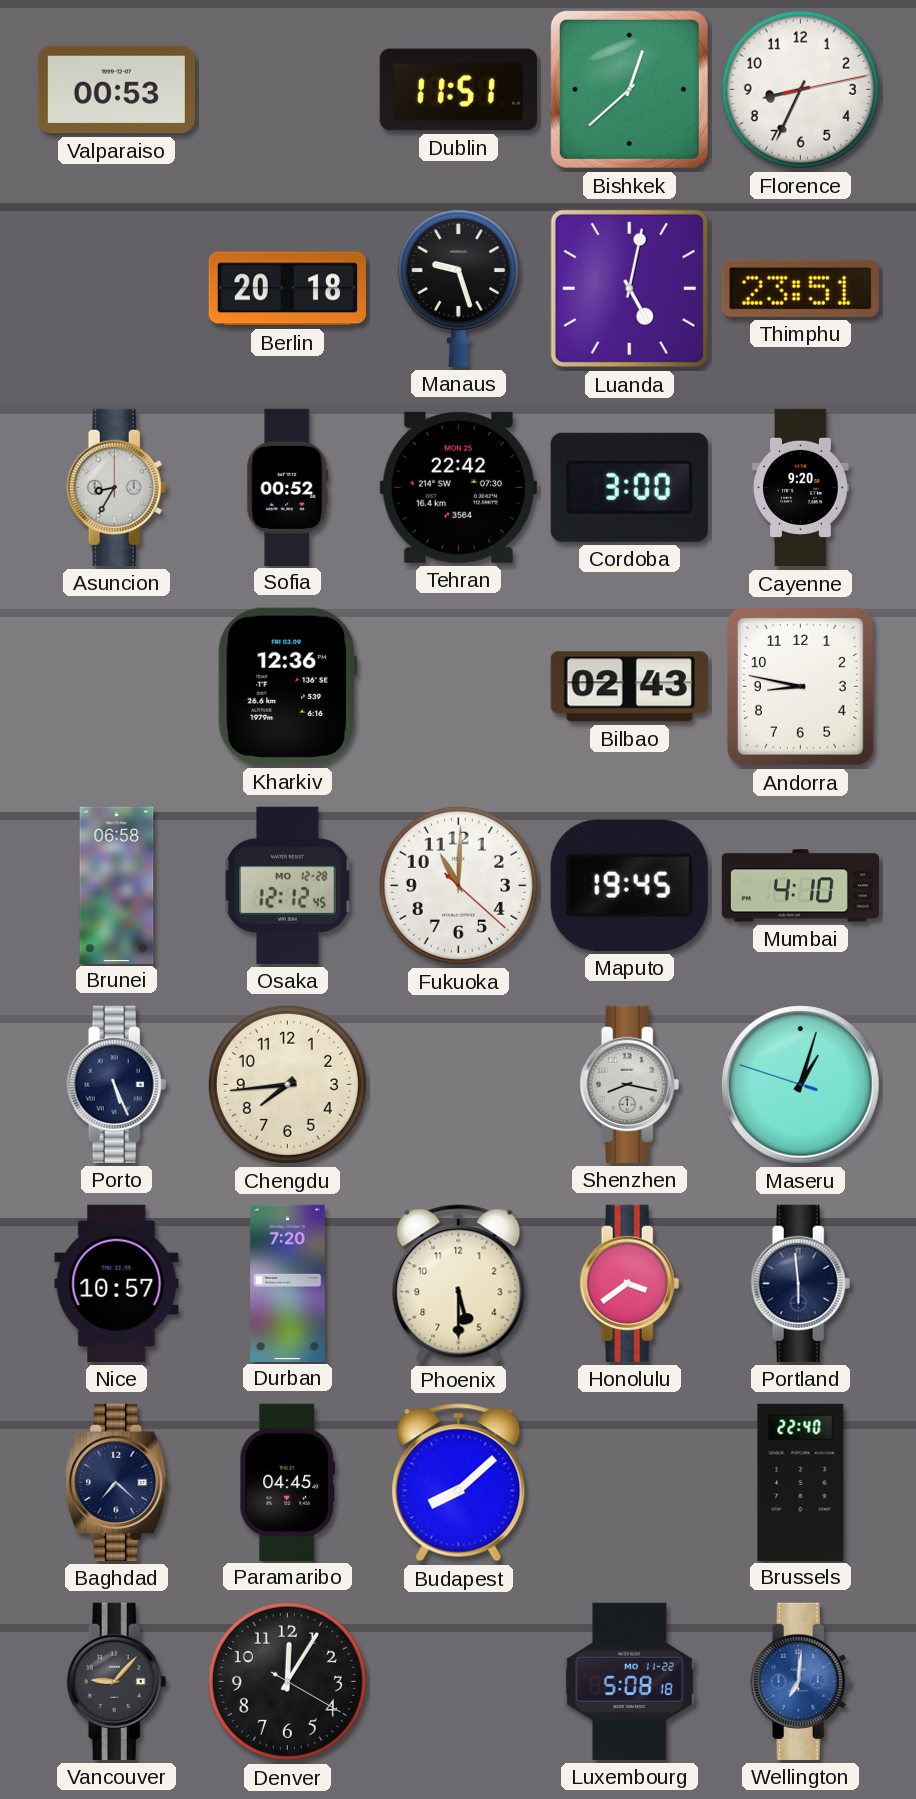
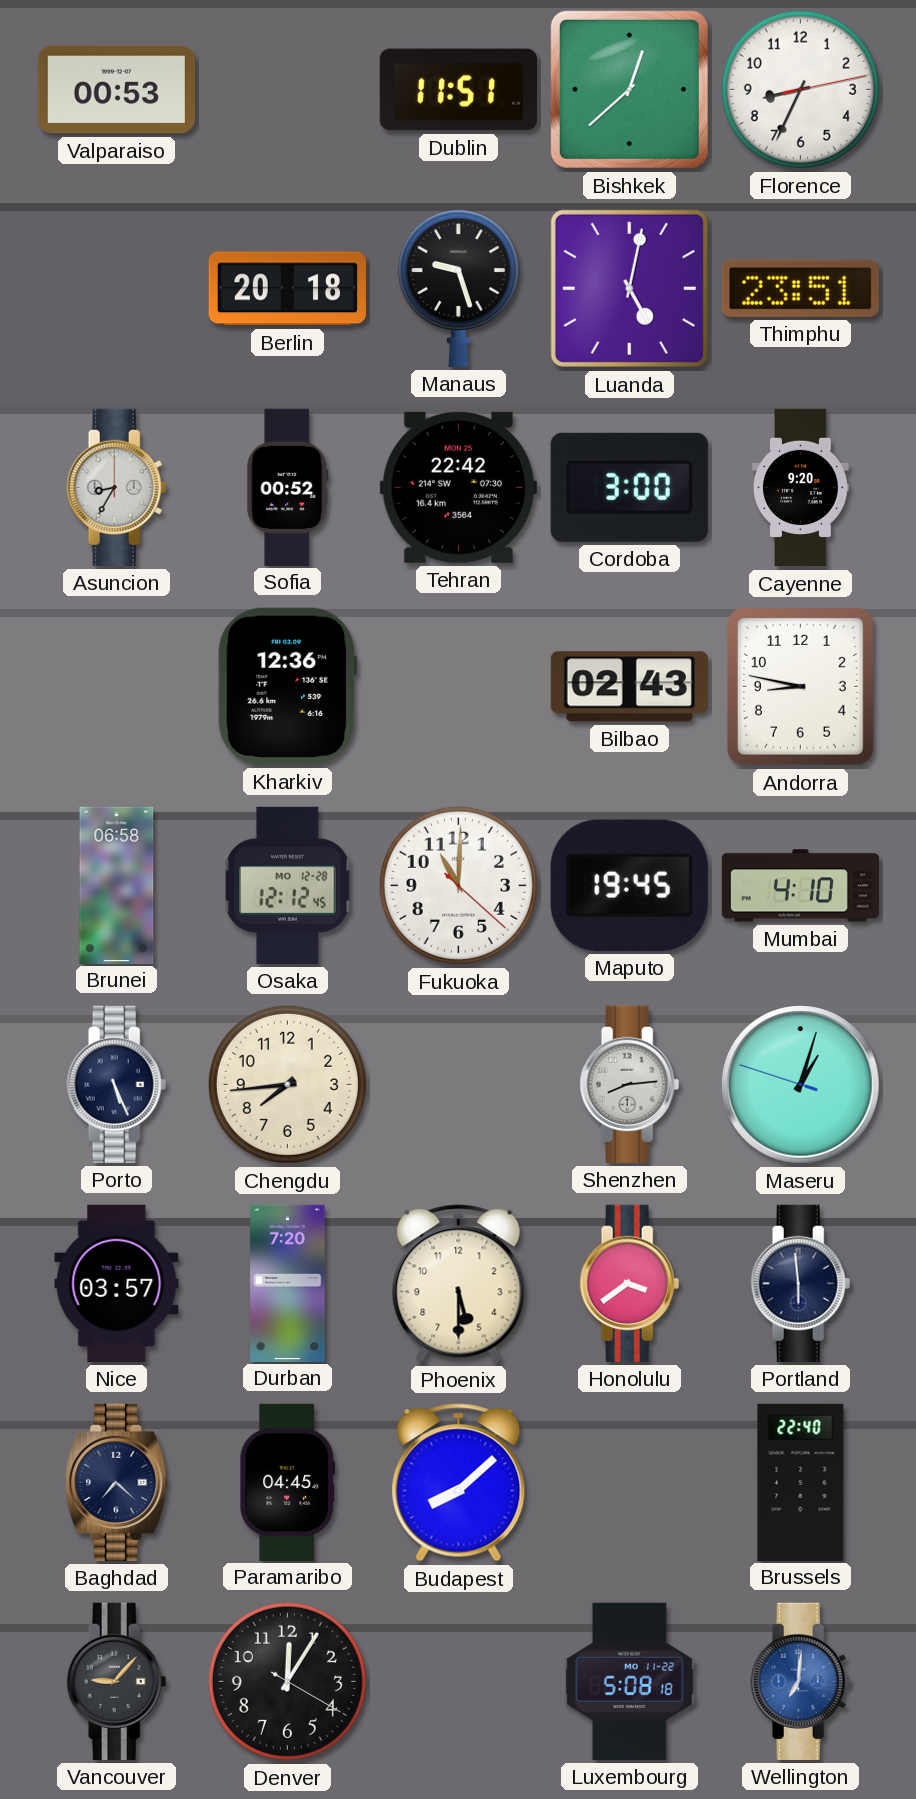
Shenzhen: 8:17 -> 8:14 (630, 1084)
Nice: 10:57 -> 03:57 (117, 1283)
